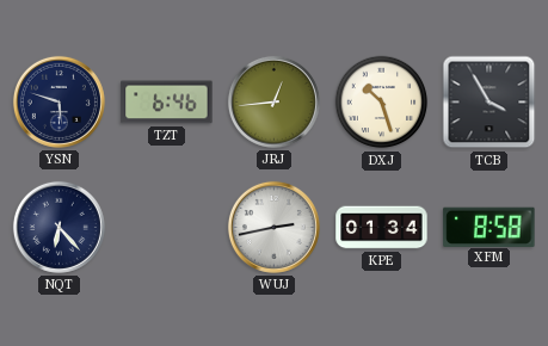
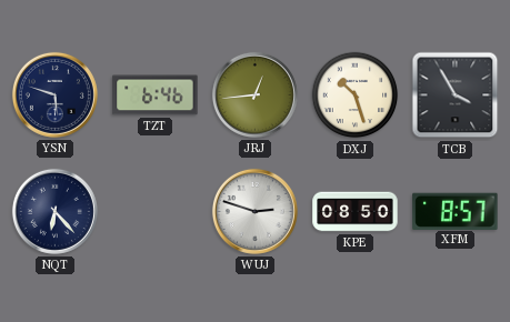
WUJ: 2:43 -> 2:48 (254, 211)
KPE: 01:34 -> 08:50 (356, 212)
XFM: 8:58 -> 8:57 (456, 211)
